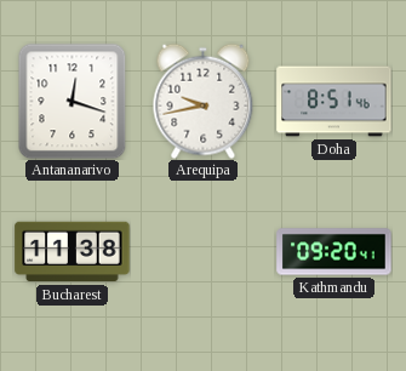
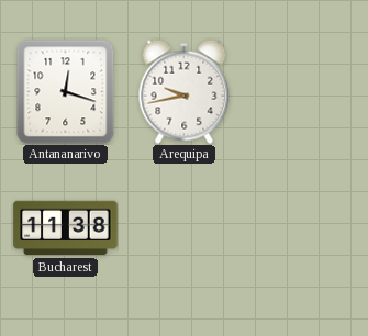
Doha: 8:51 -> none (334, 102)
Kathmandu: 09:20 -> none (334, 252)
